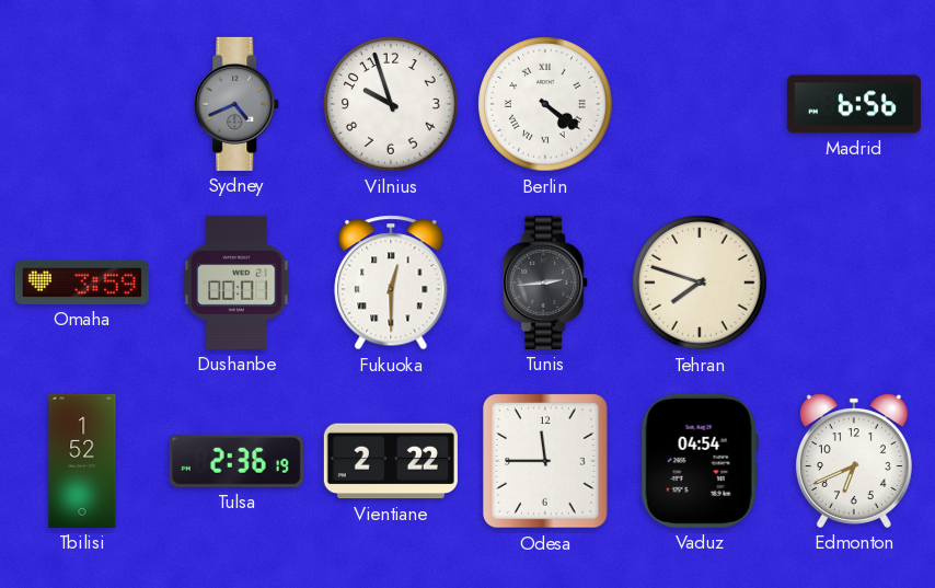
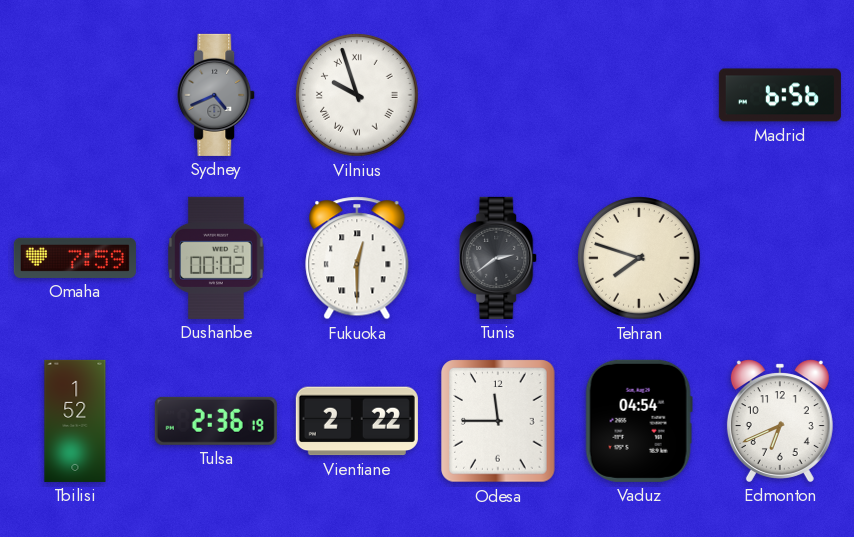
Vilnius numerals: Arabic -> Roman (357, 95)
Berlin: 4:21 -> none (545, 104)
Omaha: 3:59 -> 7:59 (75, 258)
Dushanbe: 00:01 -> 00:02 (216, 258)
Tunis: 2:44 -> 2:39 (499, 258)
